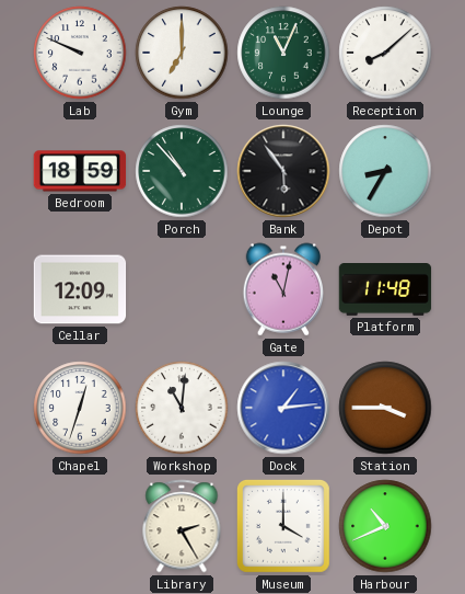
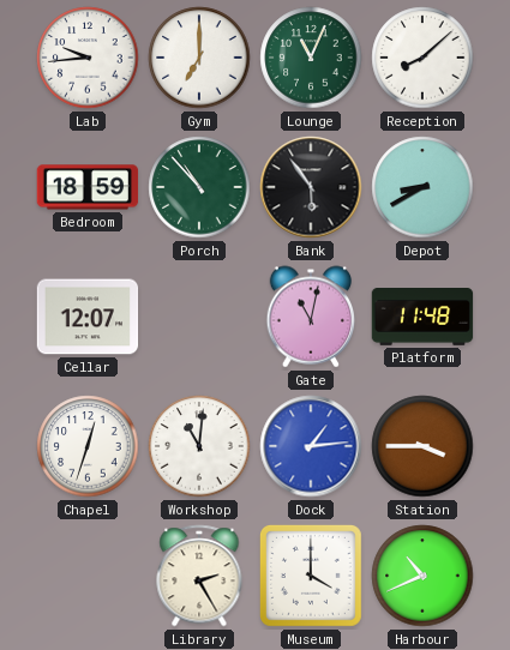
Lab: 9:49 -> 9:44 (88, 58)
Depot: 8:35 -> 8:40 (422, 187)
Cellar: 12:09 -> 12:07 (88, 317)
